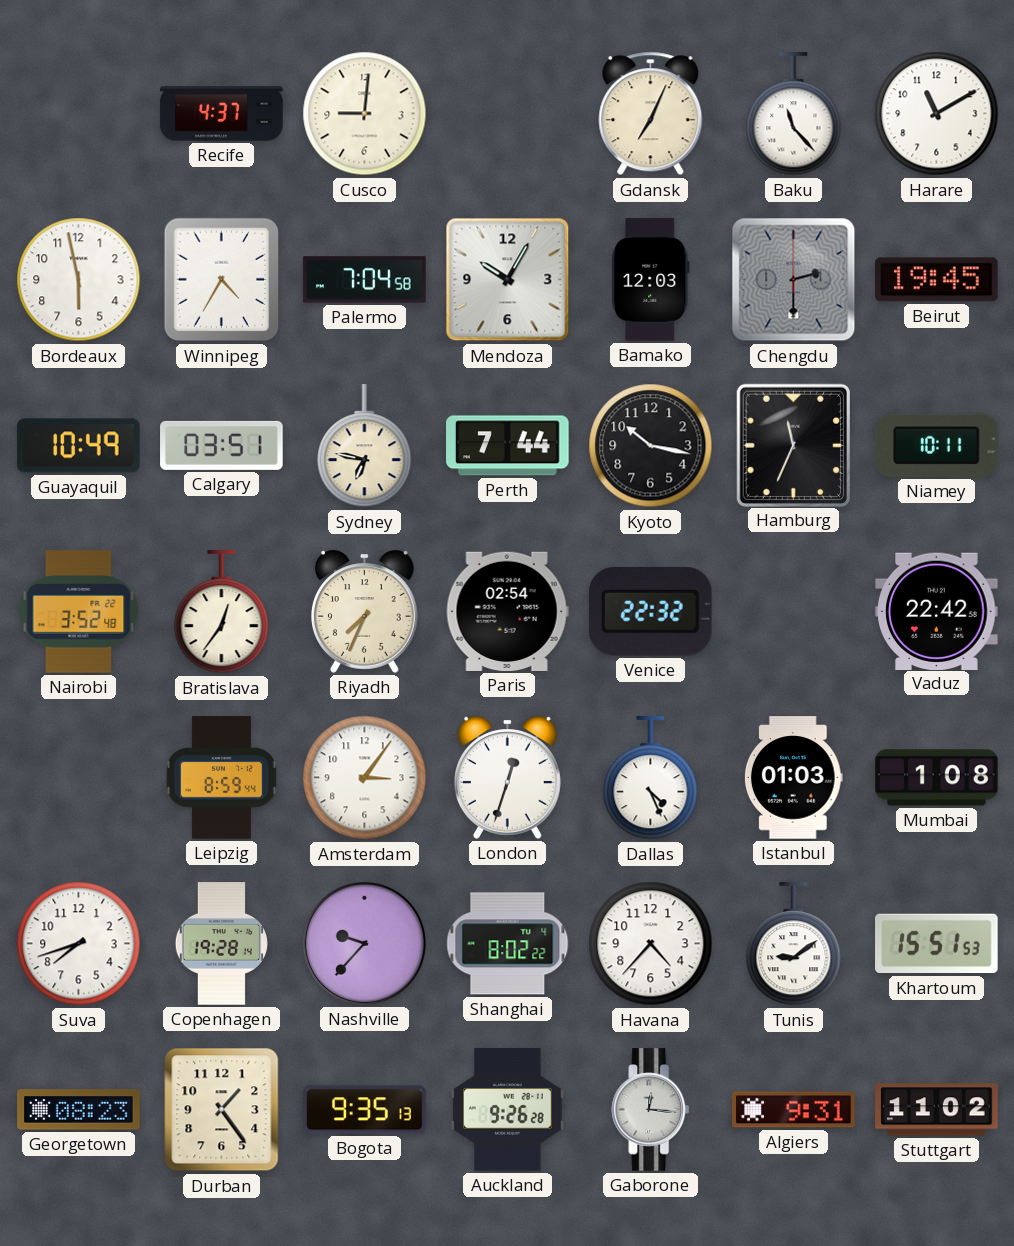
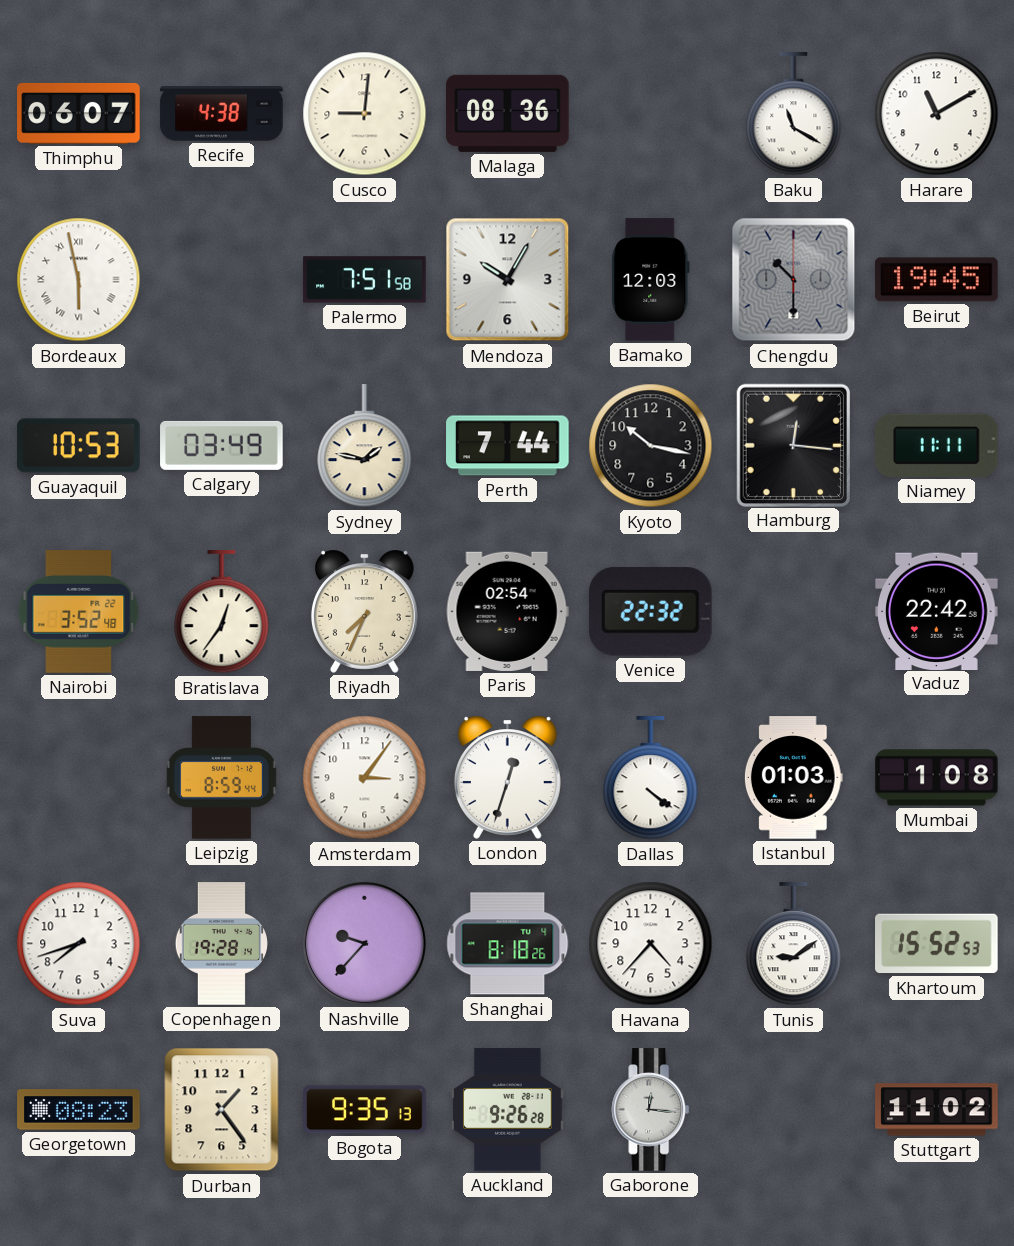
Thimphu: none -> 06:07 (79, 114)
Recife: 4:37 -> 4:38 (222, 114)
Malaga: none -> 08:36 (508, 113)
Gdansk: 7:04 -> none (651, 114)
Baku: 11:23 -> 11:20 (794, 114)
Bordeaux numerals: Arabic -> Roman (79, 280)
Winnipeg: 4:35 -> none (222, 280)
Palermo: 7:04 -> 7:51 (365, 280)
Chengdu: 2:30 -> 10:30 (794, 280)
Guayaquil: 10:49 -> 10:53 (79, 446)
Calgary: 03:51 -> 03:49 (222, 445)
Sydney: 6:47 -> 1:47 (365, 446)
Hamburg: 11:34 -> 12:16 (793, 445)
Niamey: 10:11 -> 11:11 (936, 445)
Dallas: 4:26 -> 4:21 (651, 778)
Shanghai: 8:02 -> 8:18 (508, 944)
Khartoum: 15:51 -> 15:52 (937, 944)
Algiers: 9:31 -> none (794, 1110)
